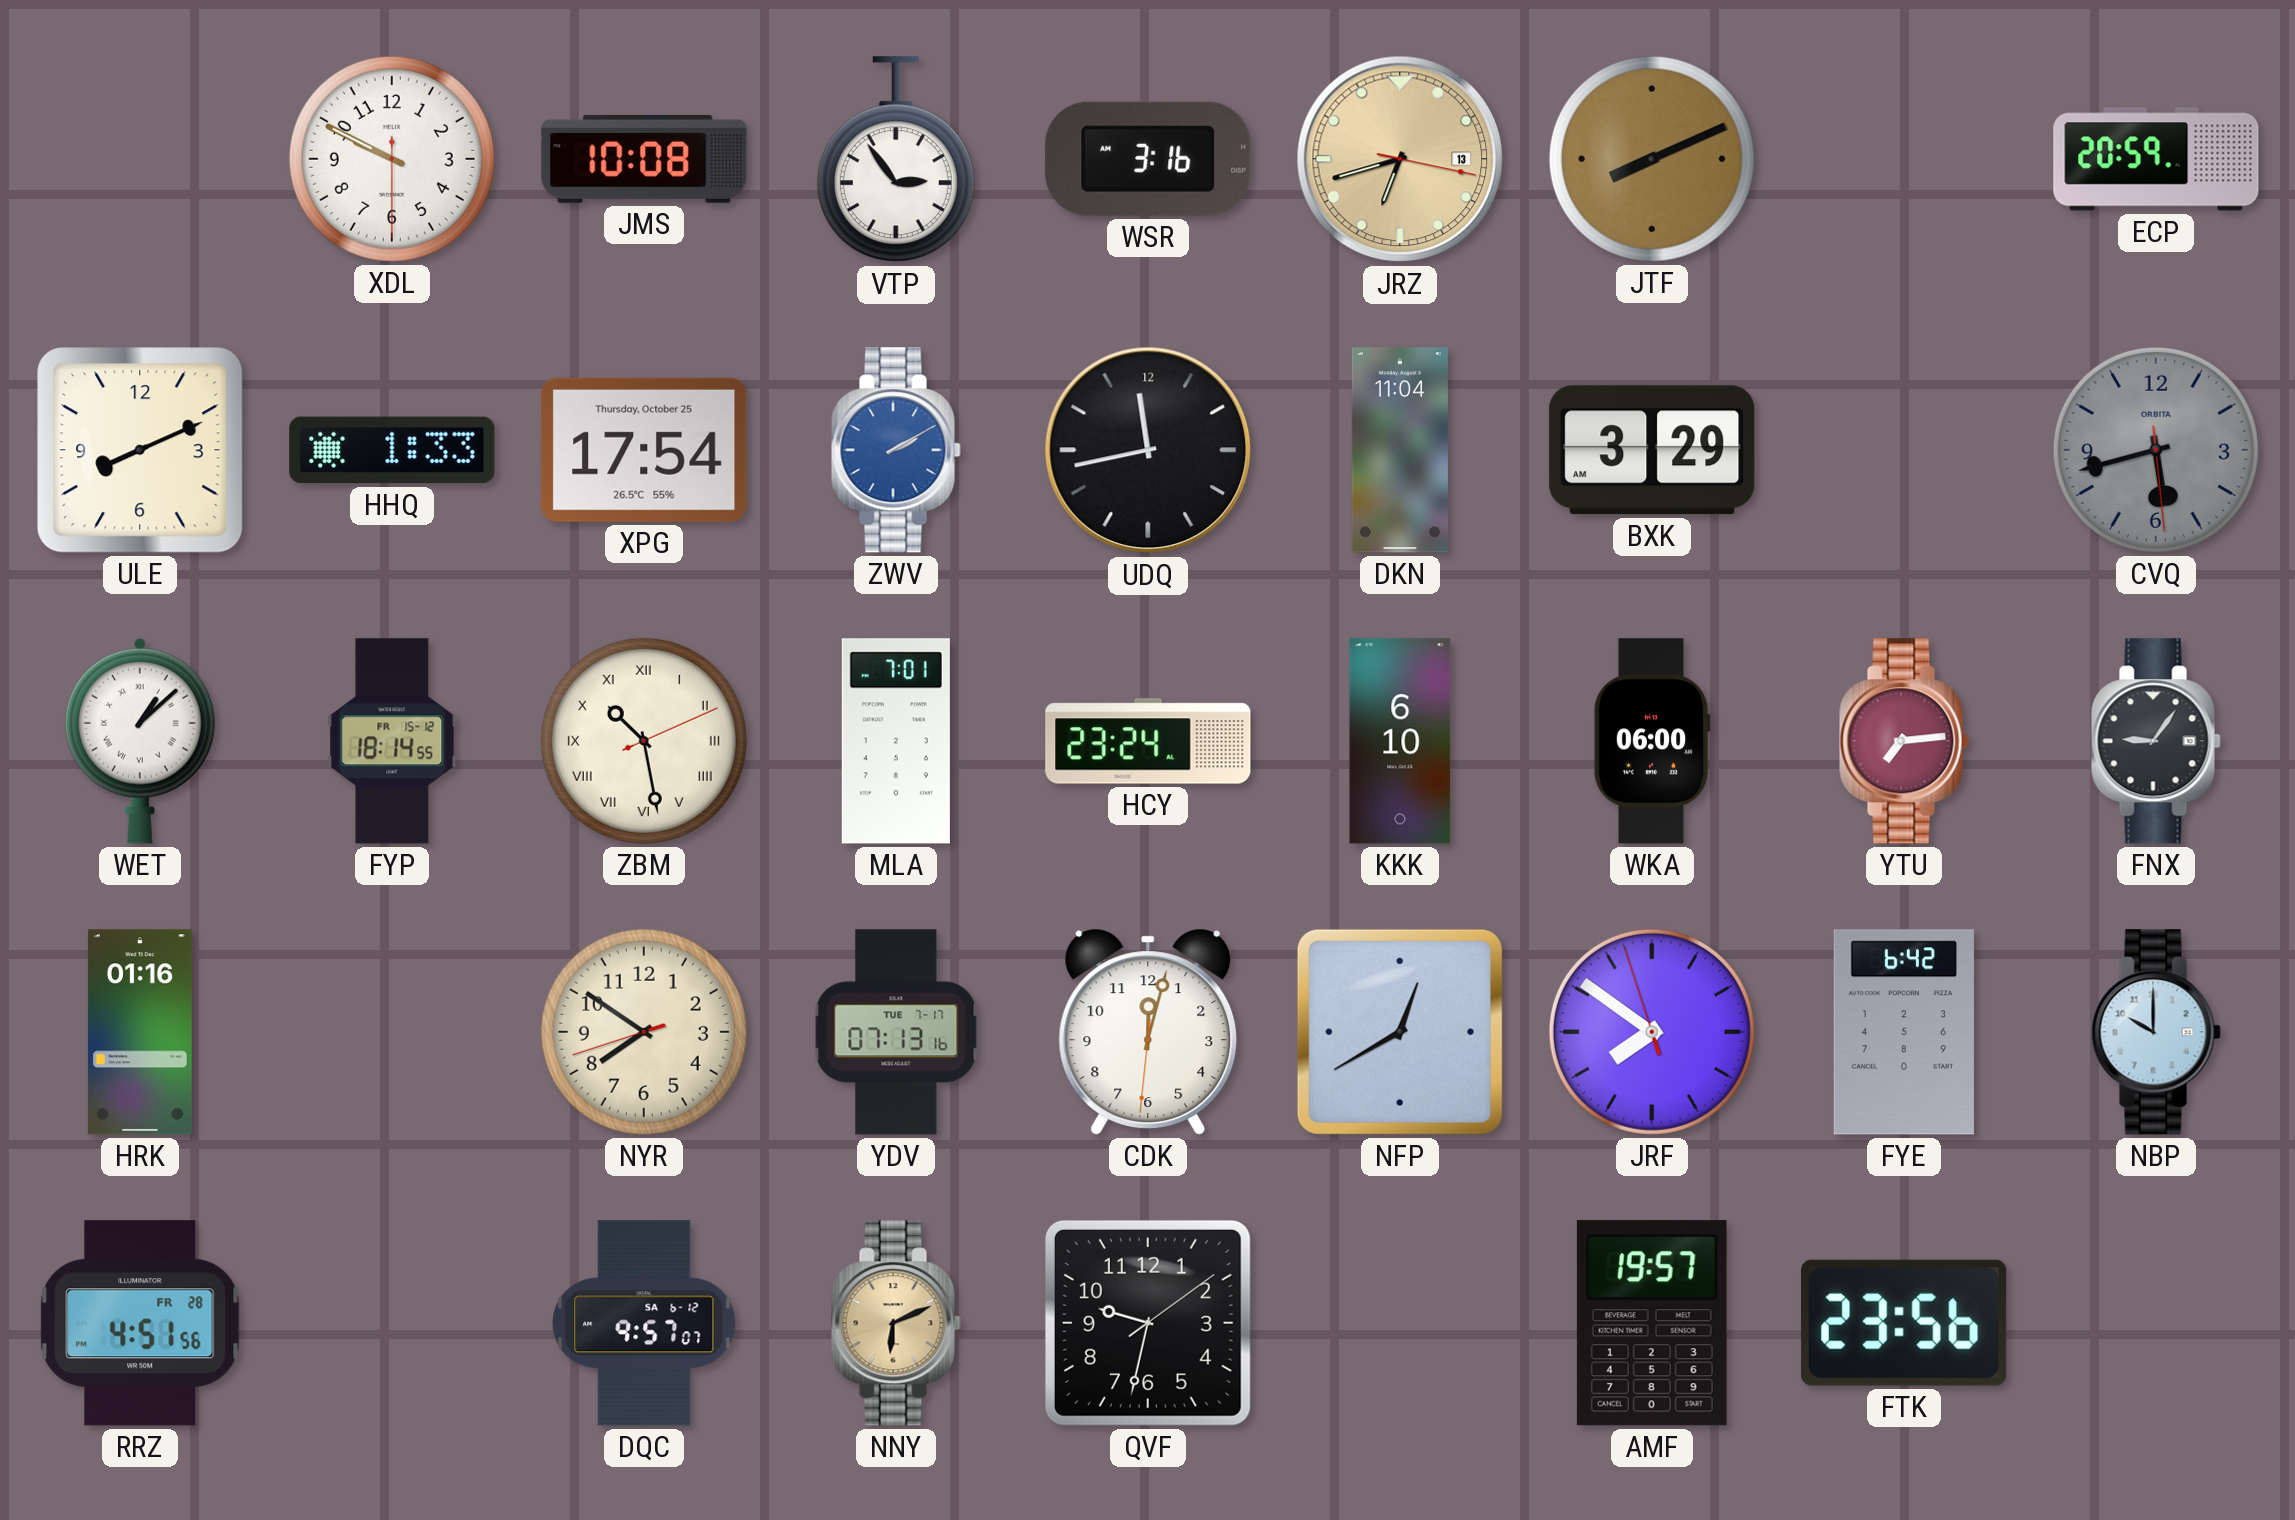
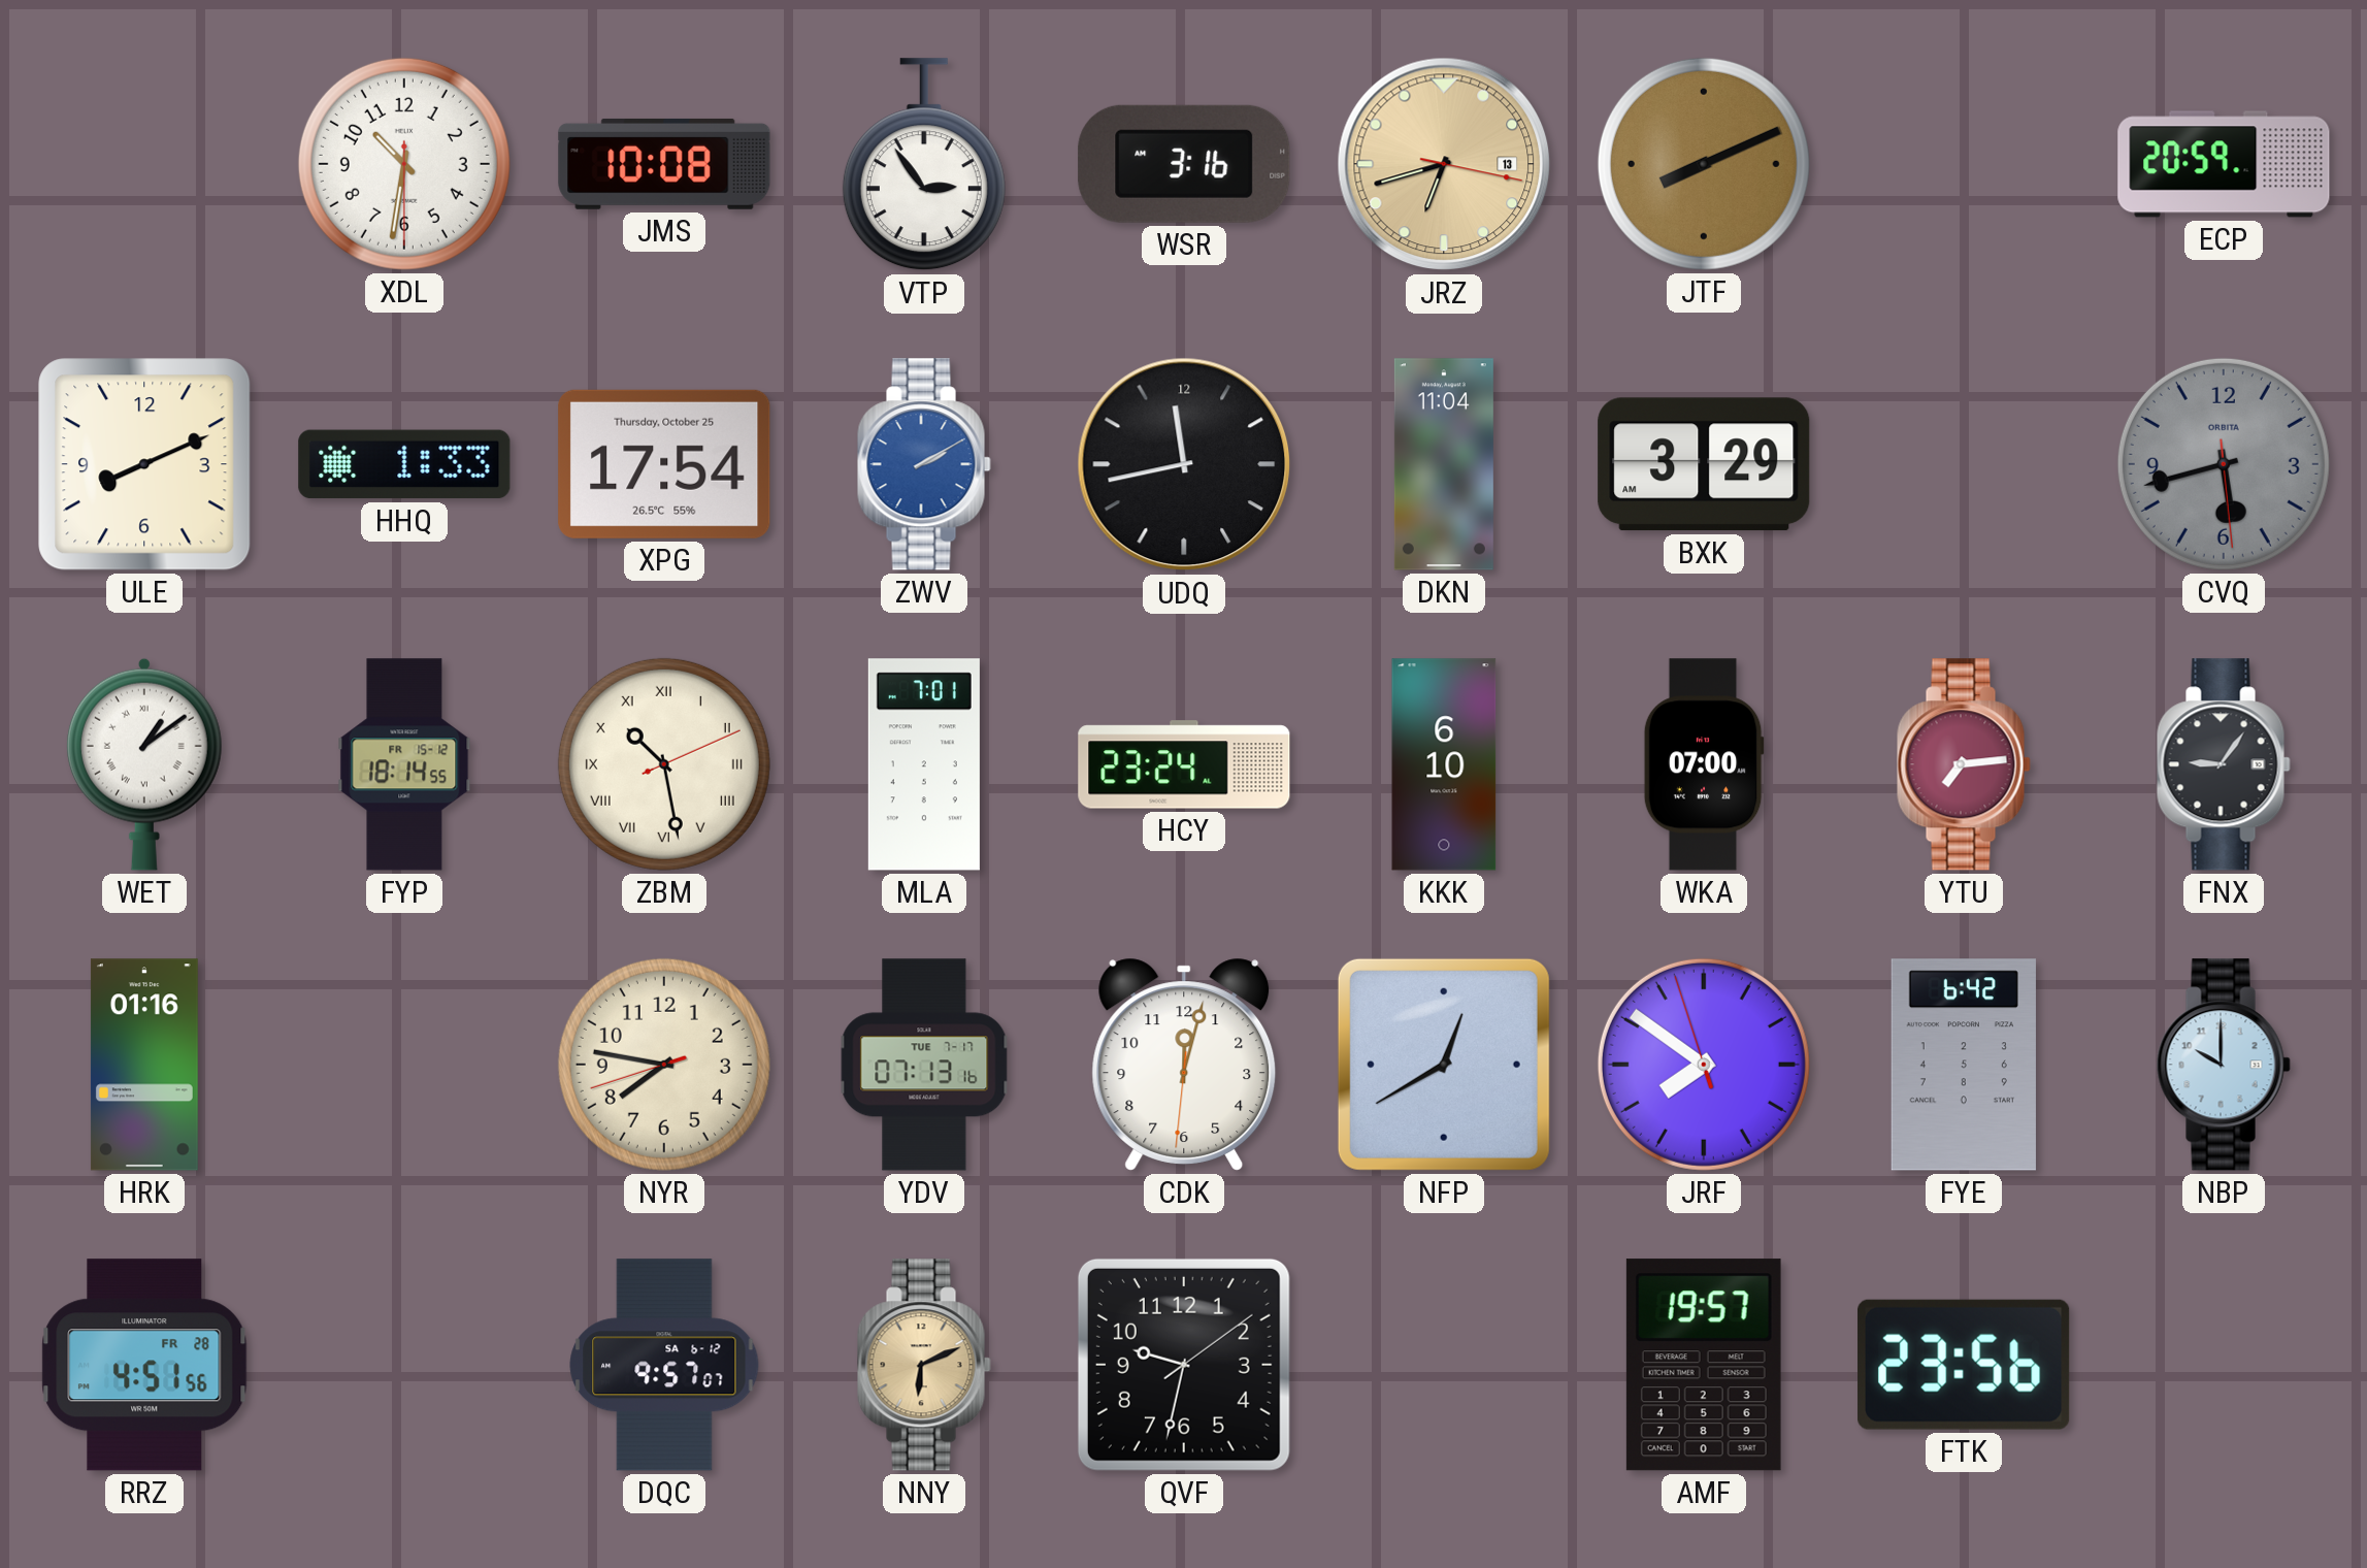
XDL: 9:49 -> 10:31 (404, 164)
WET: 1:08 -> 1:09 (144, 764)
WKA: 06:00 -> 07:00 (1704, 764)
NYR: 7:50 -> 7:46 (664, 1065)
